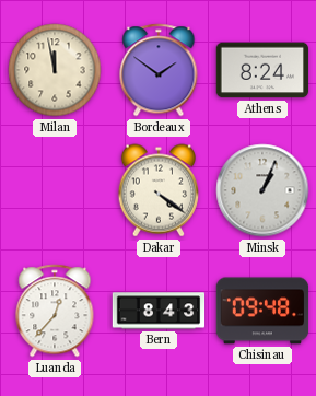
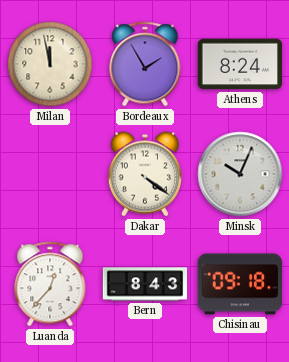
Bordeaux: 1:51 -> 1:55 (145, 64)
Minsk: 1:04 -> 10:04 (240, 174)
Chisinau: 09:48 -> 09:18 (240, 284)
